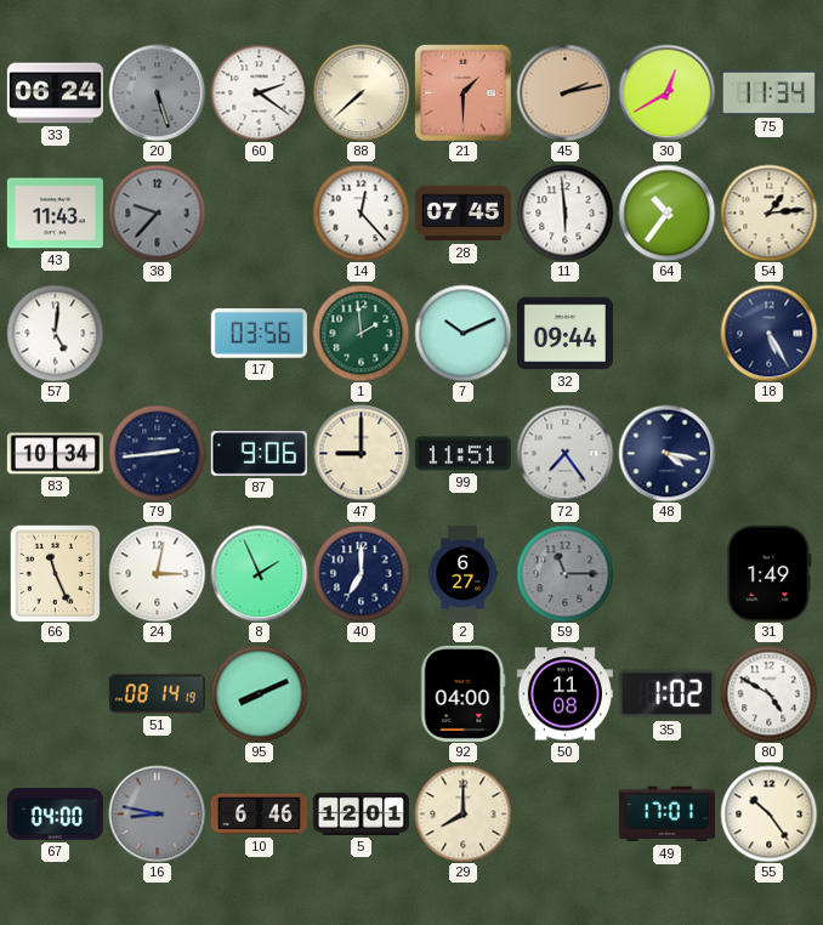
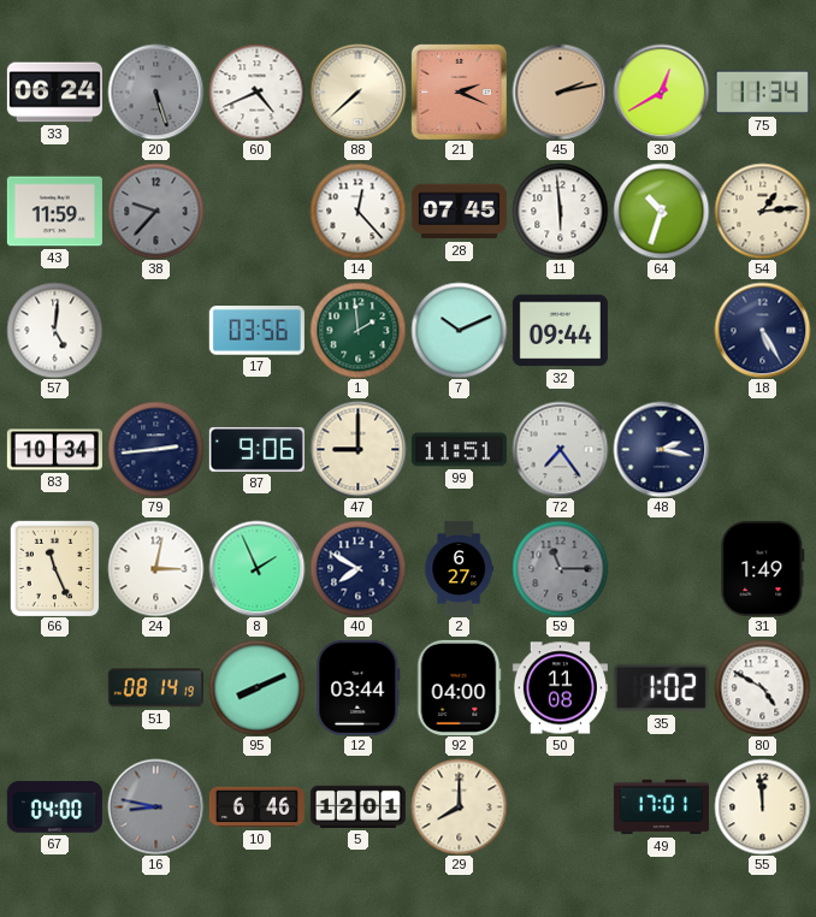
60: 2:21 -> 4:41 (256, 91)
21: 1:30 -> 2:19 (459, 91)
43: 11:43 -> 11:59 (54, 212)
64: 10:36 -> 10:33 (661, 211)
48: 4:17 -> 2:17 (661, 449)
40: 7:00 -> 7:50 (357, 568)
12: none -> 03:44 (359, 687)
55: 10:24 -> 11:59 (762, 806)
